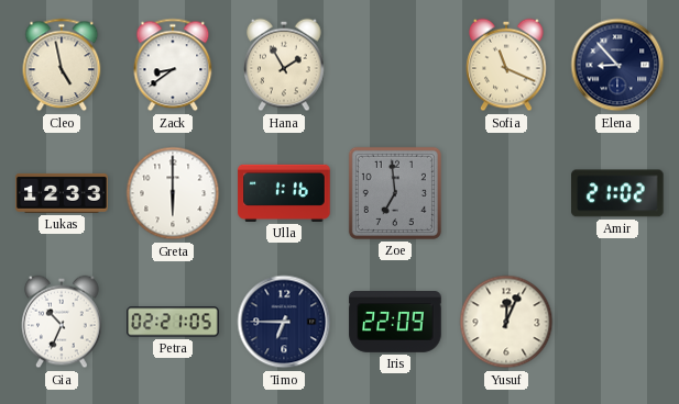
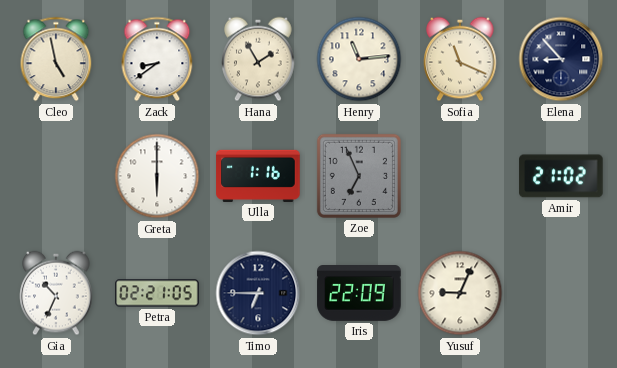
Henry: none -> 11:14 (359, 59)
Lukas: 12:33 -> none (62, 193)
Zoe: 6:59 -> 6:56 (359, 176)
Yusuf: 12:04 -> 9:04 (460, 293)
